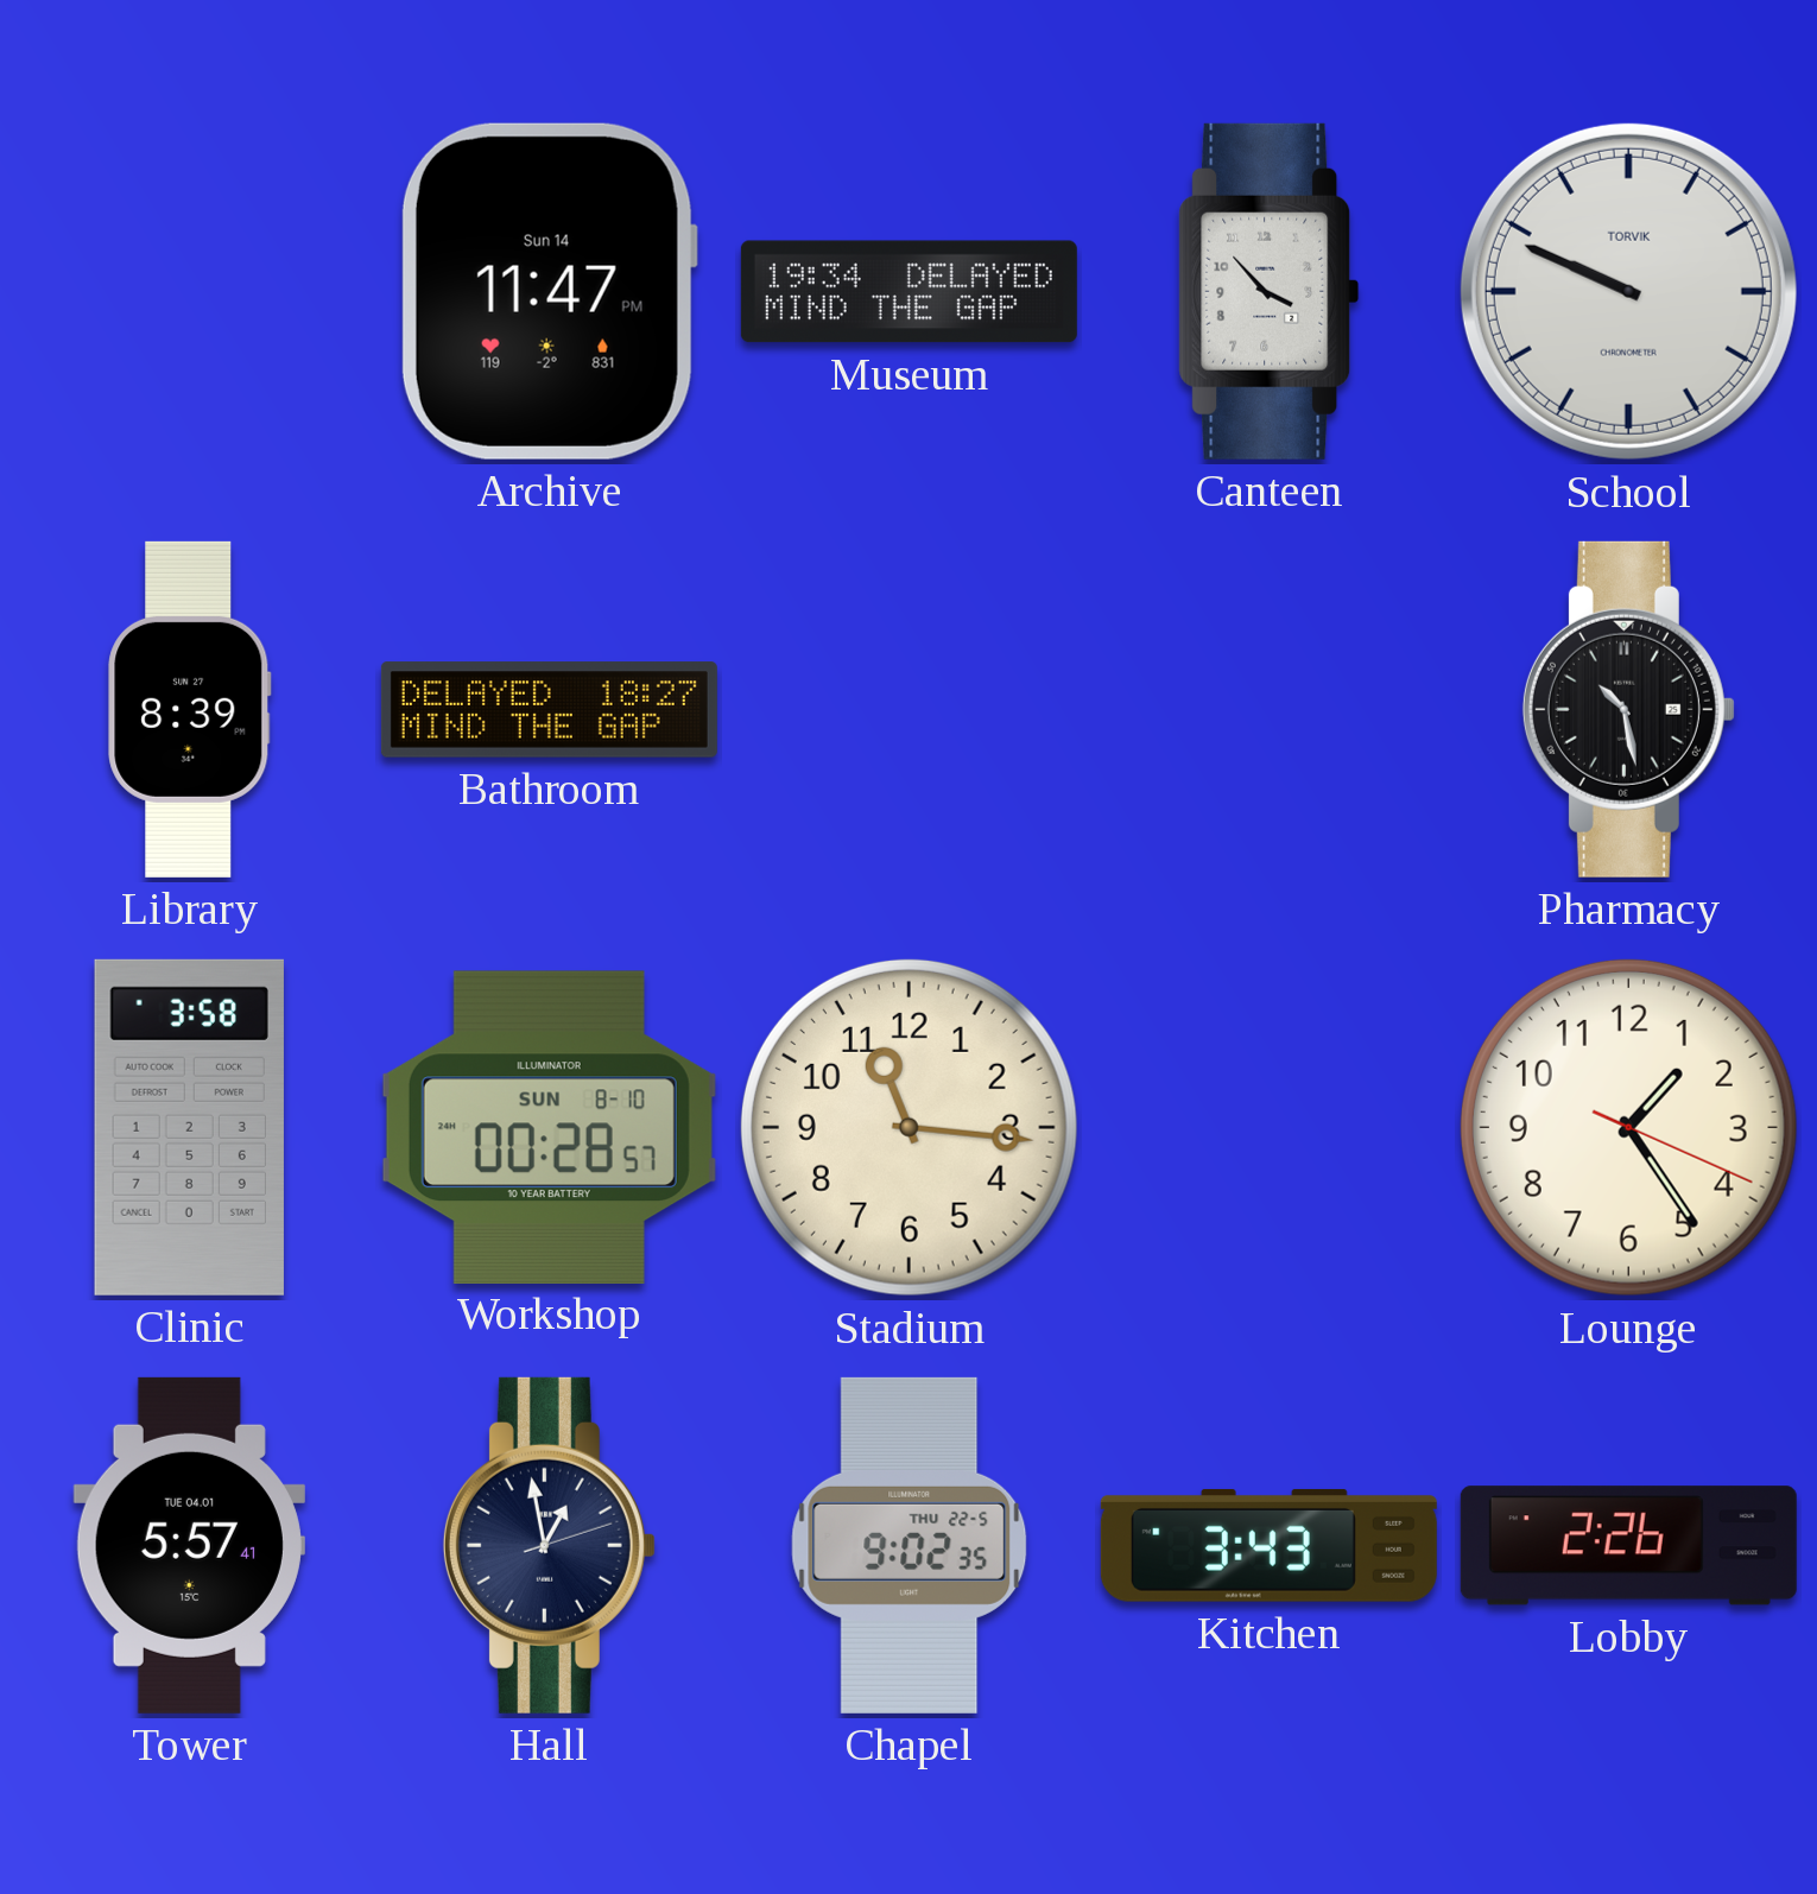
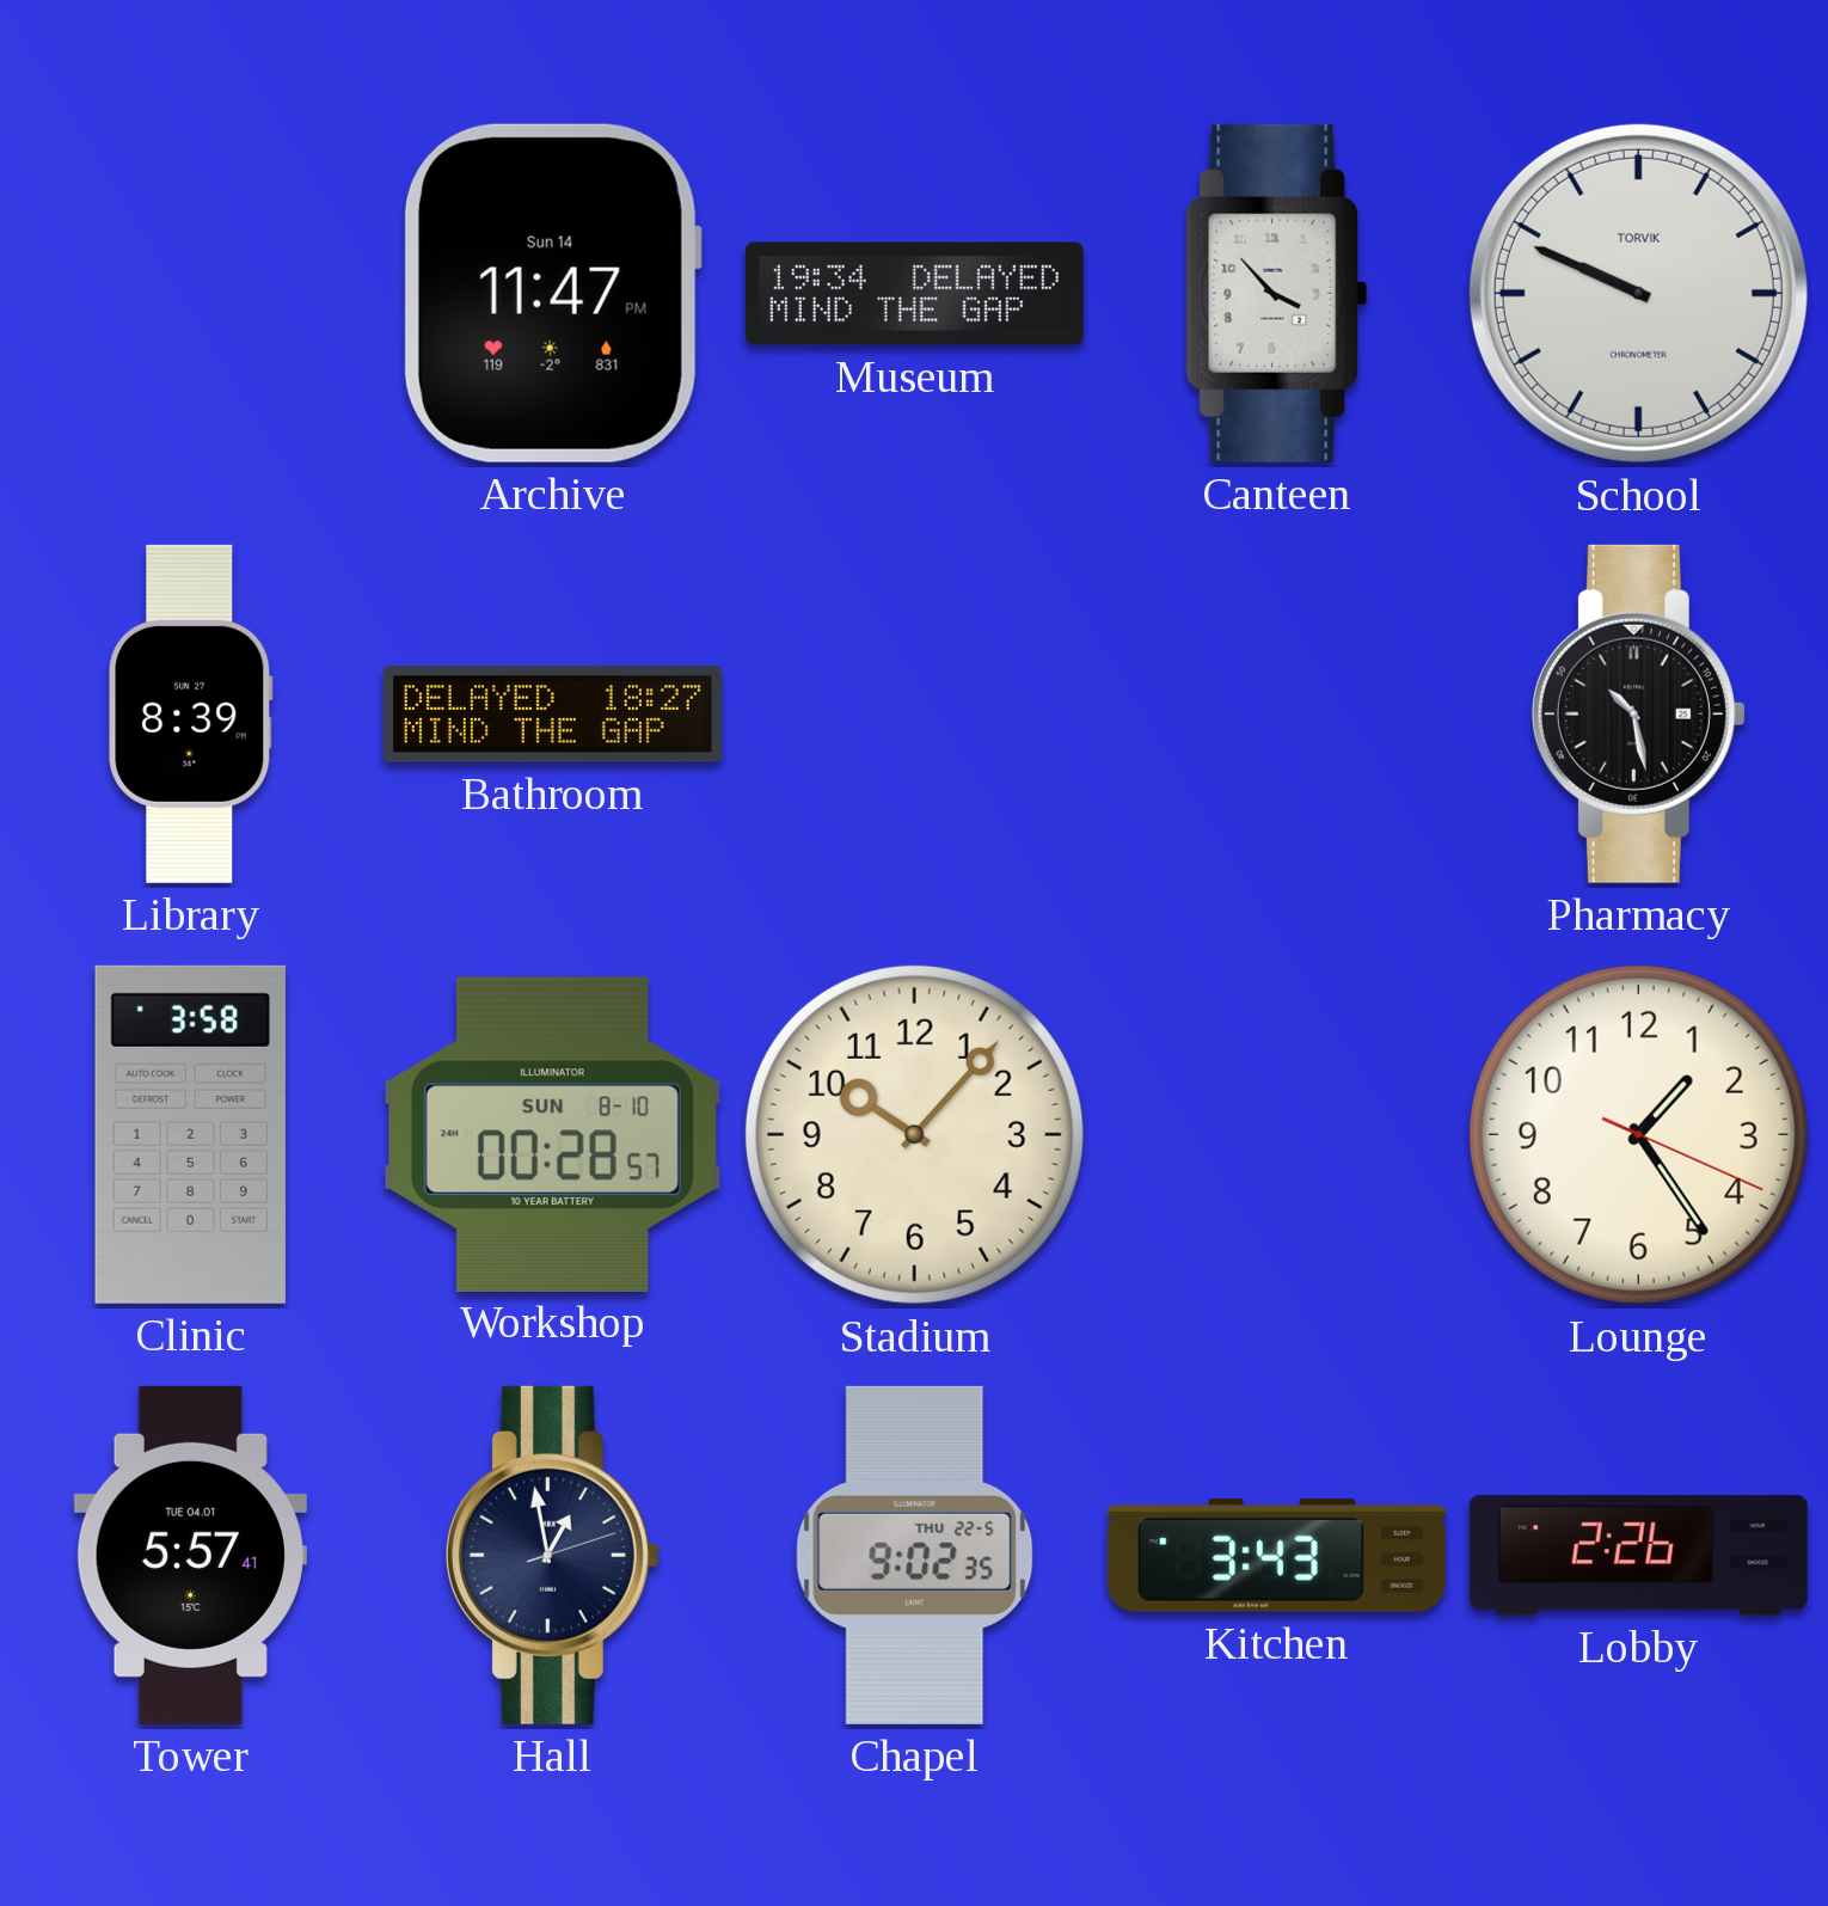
Stadium: 11:16 -> 10:07 (914, 1134)
